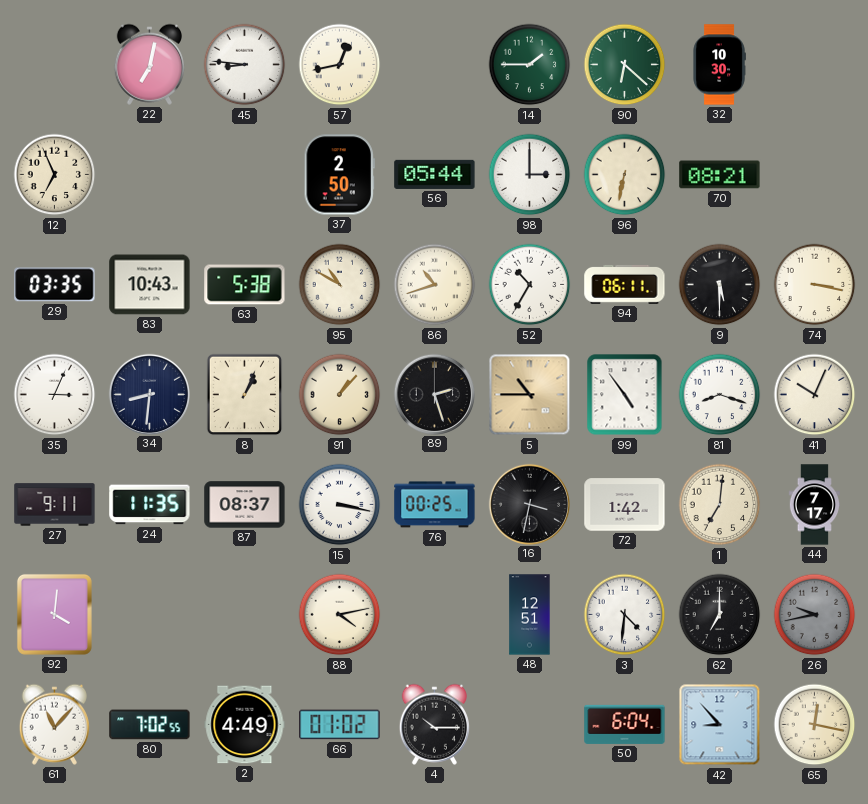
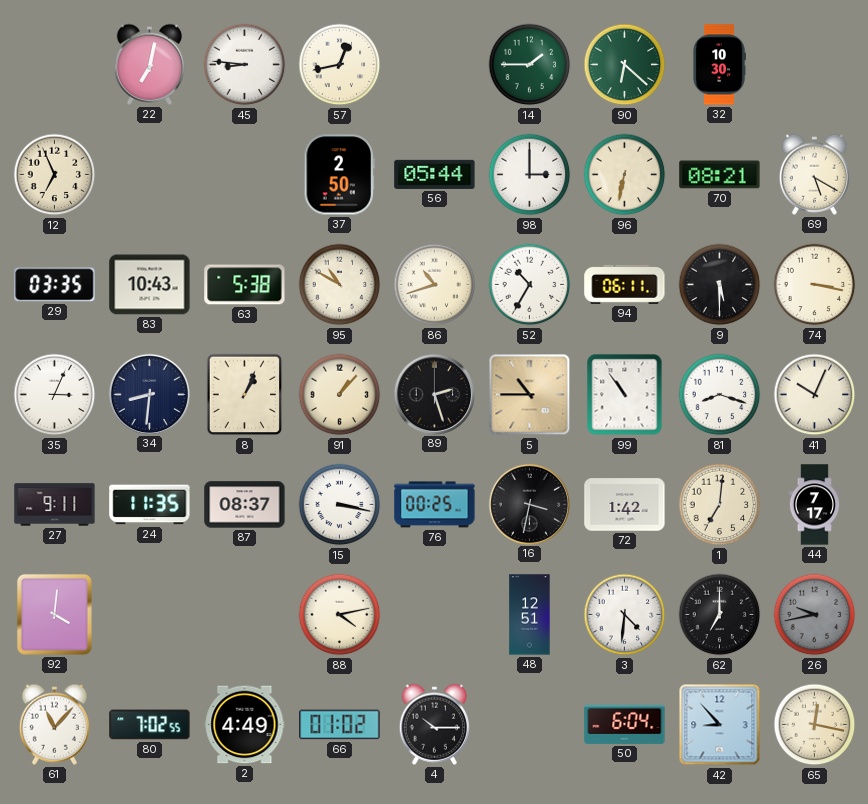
69: none -> 5:20 (814, 174)
99: 4:54 -> 10:54 (625, 395)
